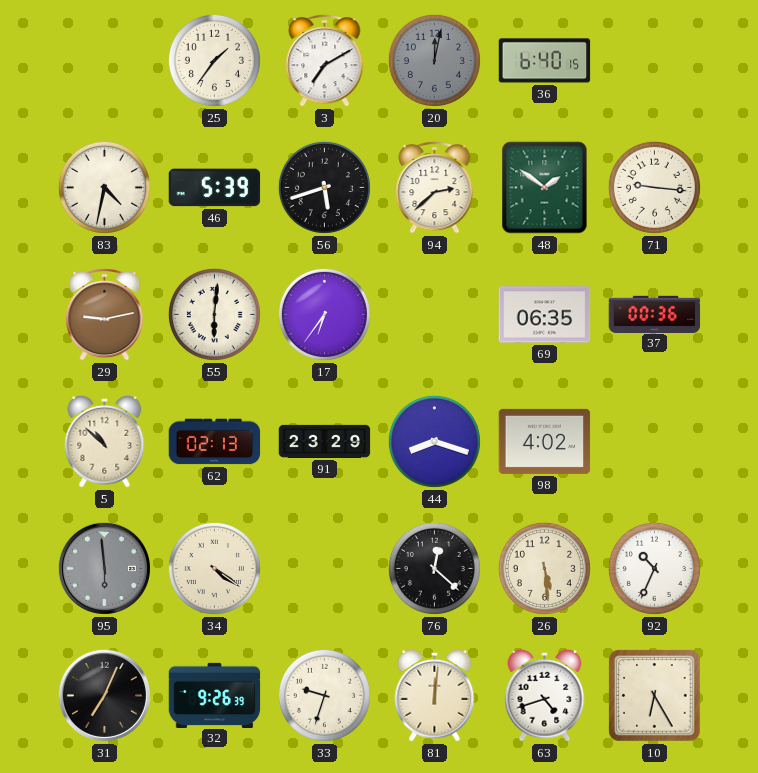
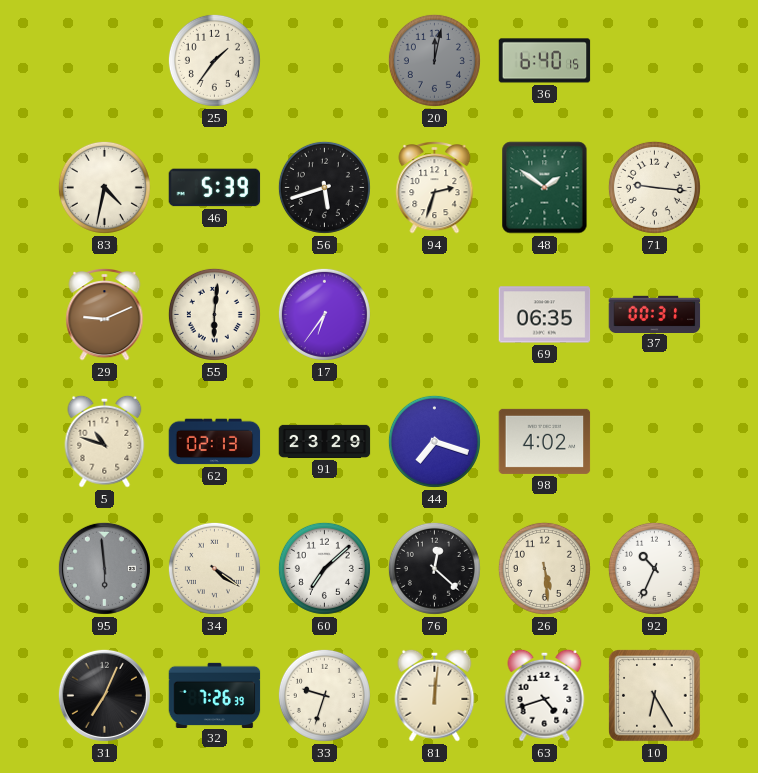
3: 7:10 -> none (325, 60)
94: 2:38 -> 2:33 (435, 187)
29: 9:13 -> 9:11 (105, 314)
37: 00:36 -> 00:31 (655, 314)
5: 10:52 -> 10:48 (105, 441)
44: 8:18 -> 7:18 (434, 441)
60: none -> 7:08 (324, 568)
32: 9:26 -> 7:26 (215, 695)
